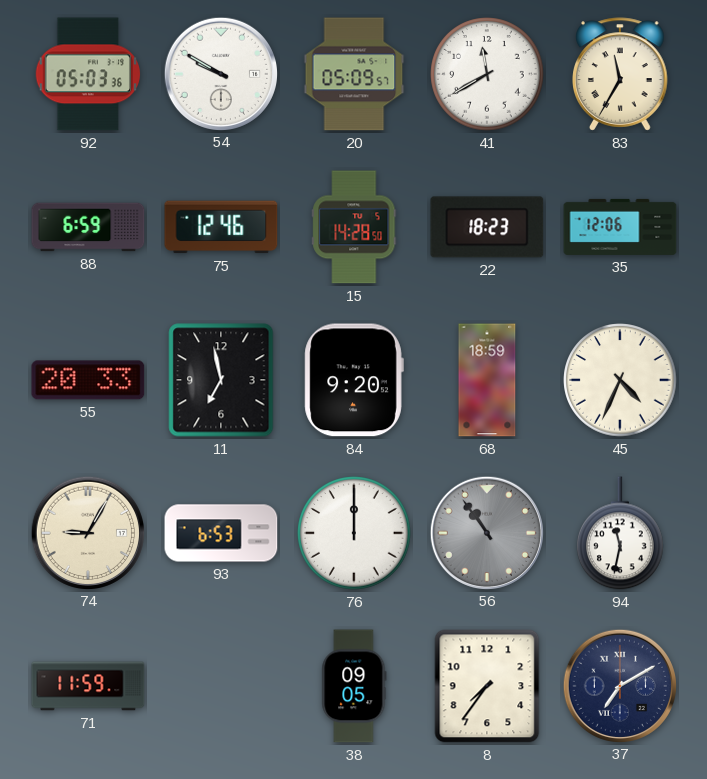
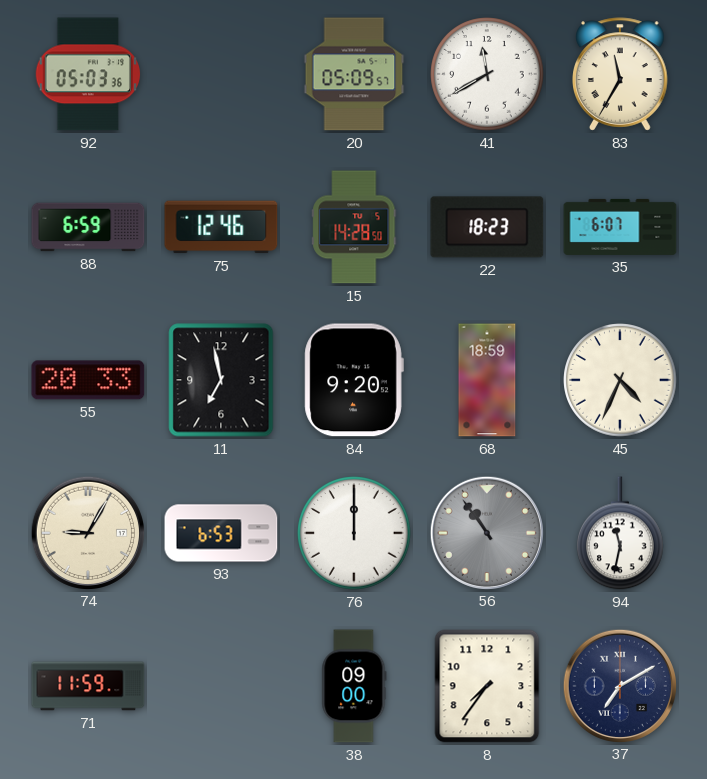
54: 9:50 -> none (220, 73)
35: 12:06 -> 6:07 (620, 227)
38: 09:05 -> 09:00 (354, 686)
